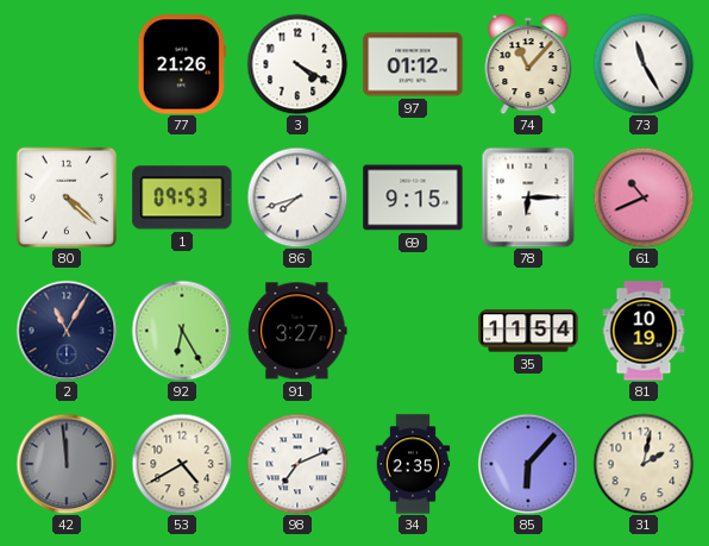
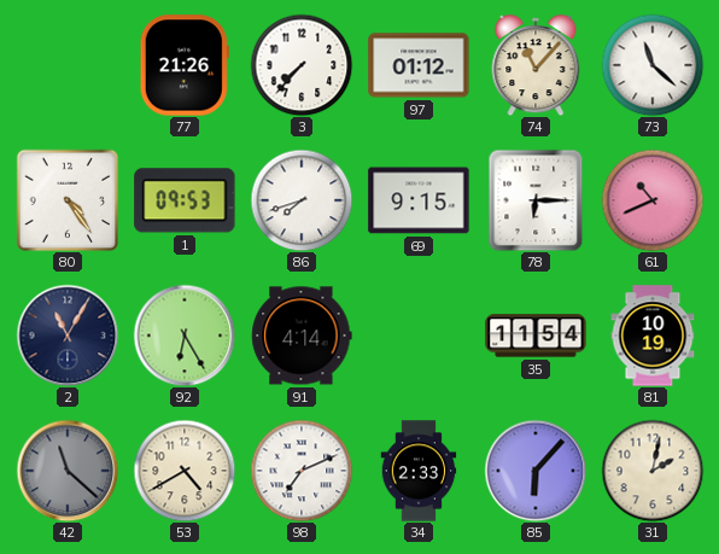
3: 4:20 -> 7:37 (302, 65)
73: 11:25 -> 11:22 (653, 65)
80: 4:22 -> 4:24 (68, 200)
91: 3:27 -> 4:14 (302, 336)
42: 11:59 -> 11:22 (68, 471)
34: 2:35 -> 2:33 (419, 471)
